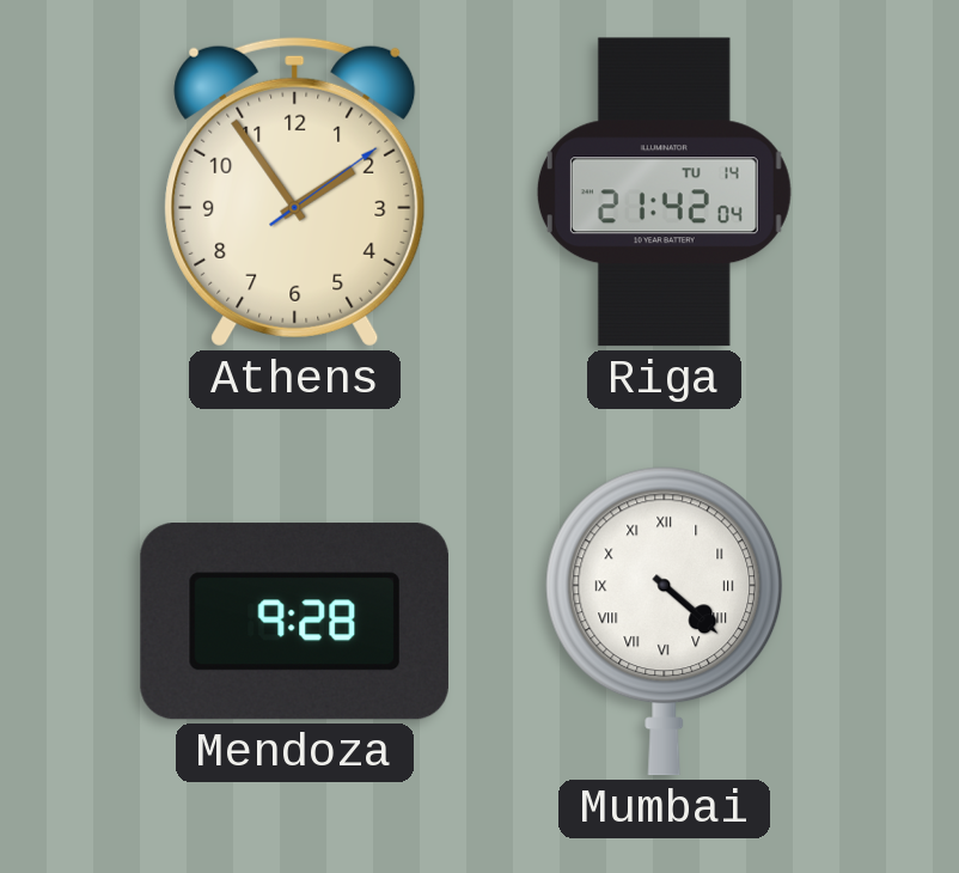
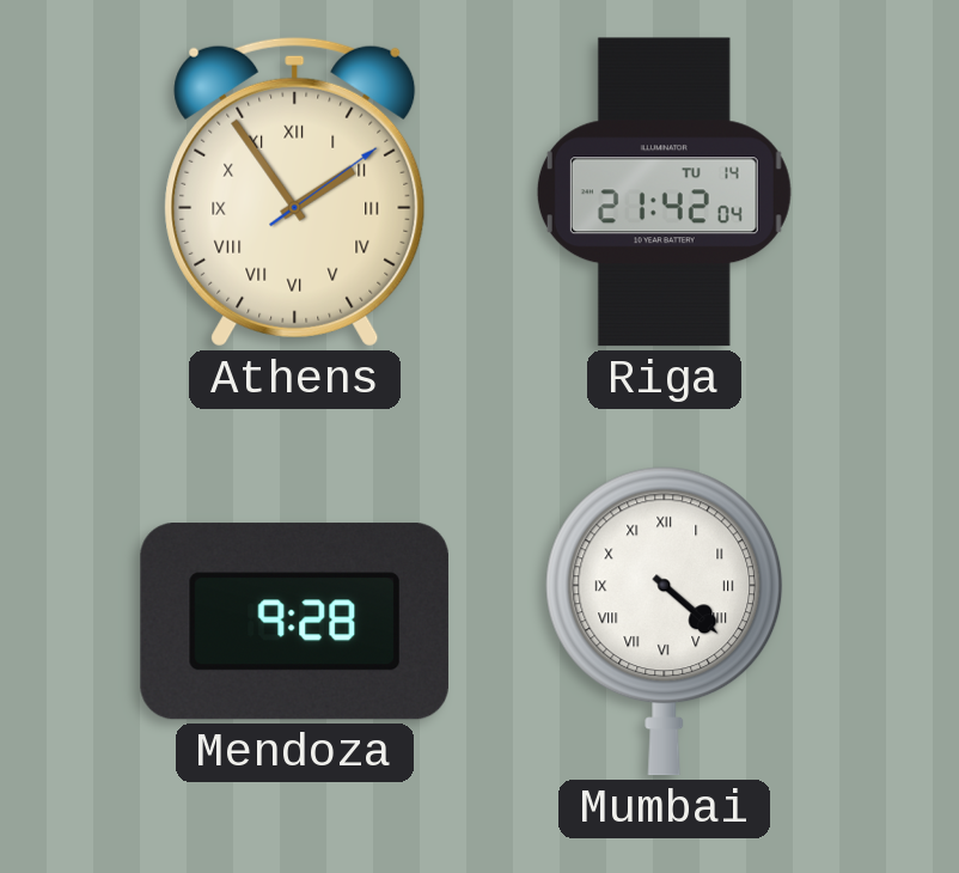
Athens numerals: Arabic -> Roman (295, 191)
